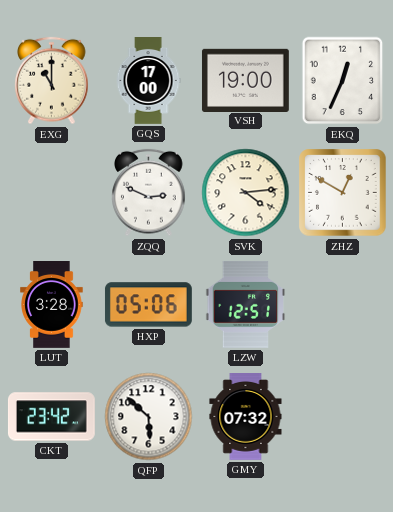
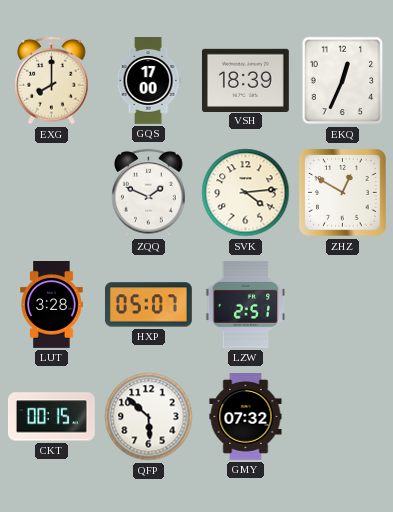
EXG: 11:00 -> 8:00 (52, 81)
VSH: 19:00 -> 18:39 (245, 80)
ZQQ: 2:49 -> 1:49 (149, 193)
HXP: 05:06 -> 05:07 (148, 305)
LZW: 12:51 -> 2:51 (246, 304)
CKT: 23:42 -> 00:15 (51, 417)
